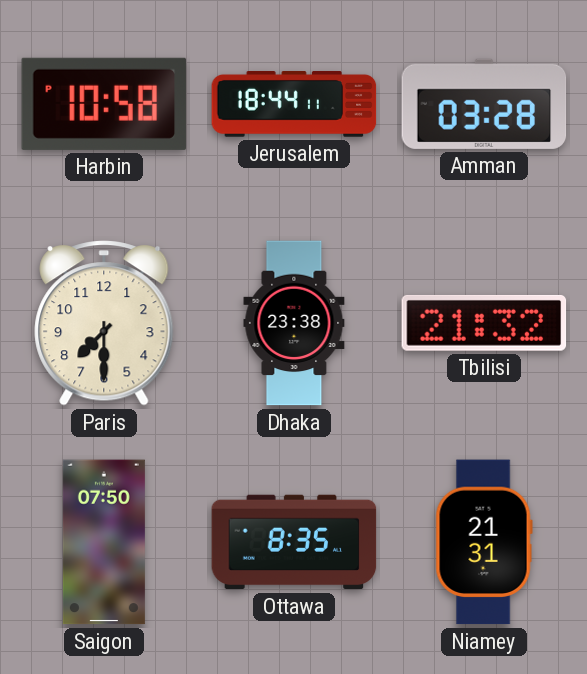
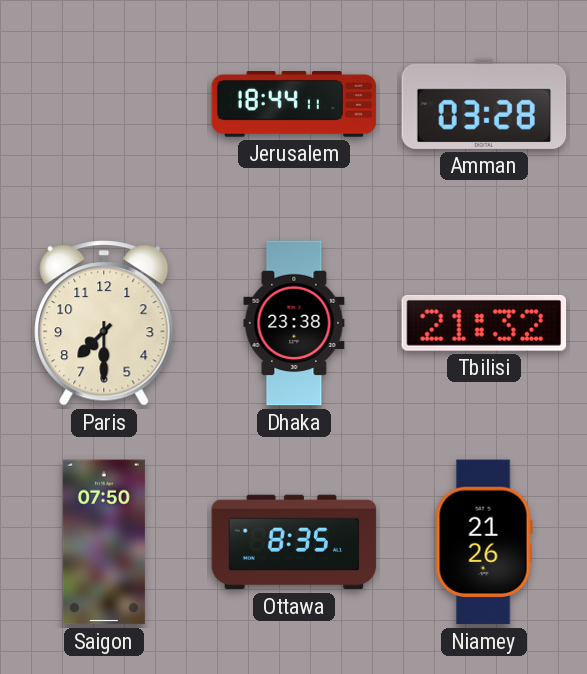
Harbin: 10:58 -> none (104, 104)
Niamey: 21:31 -> 21:26 (484, 542)
